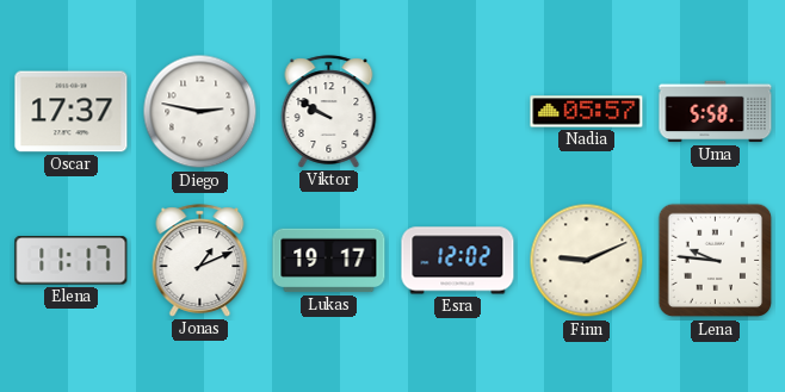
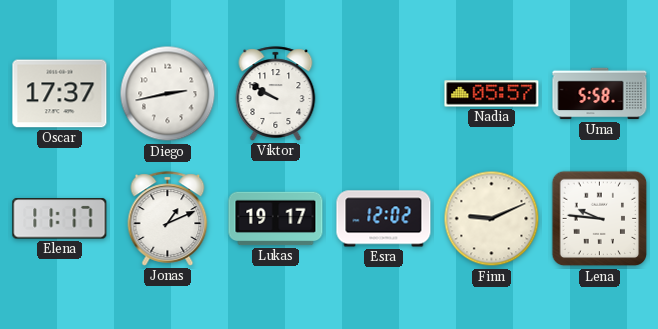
Diego: 2:47 -> 2:43 (168, 94)
